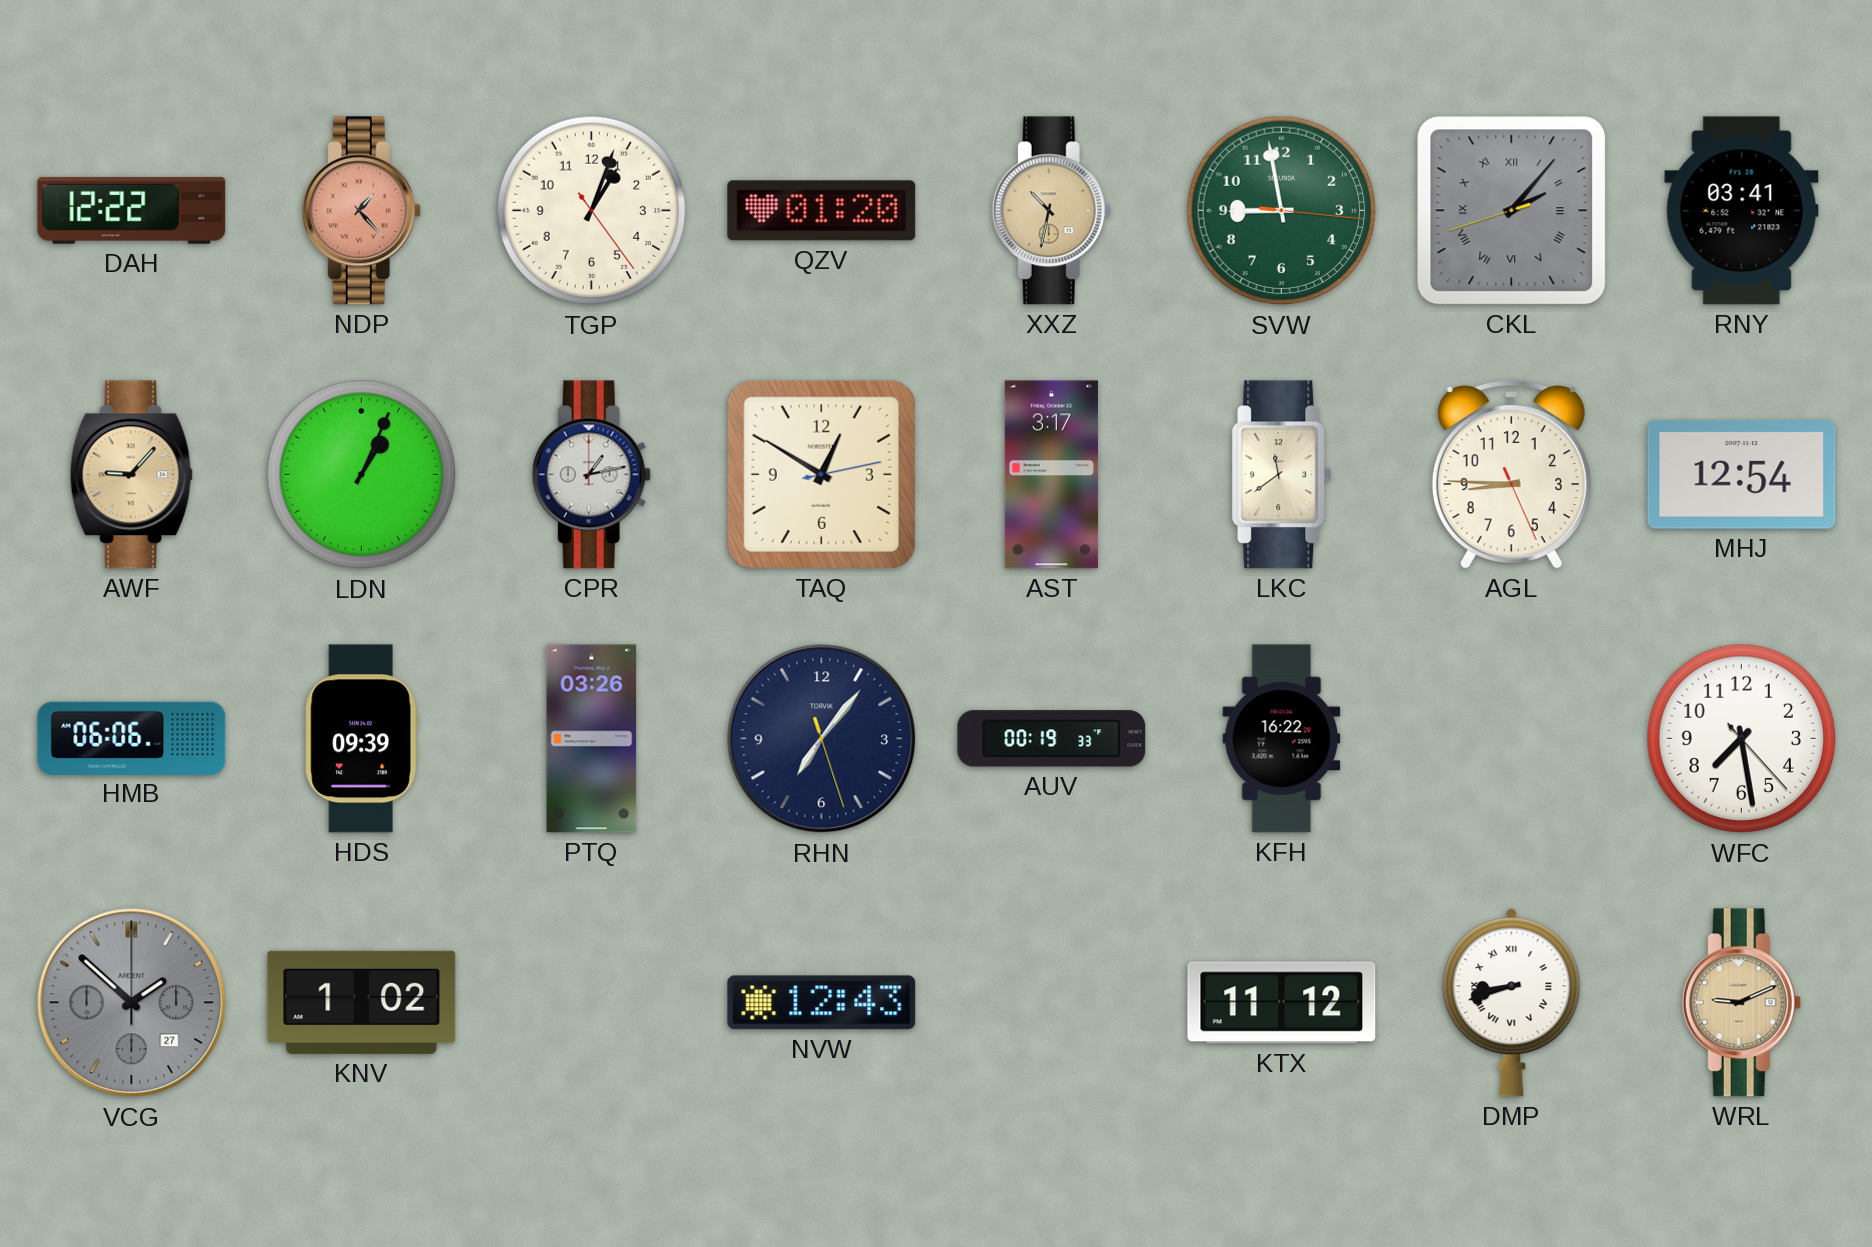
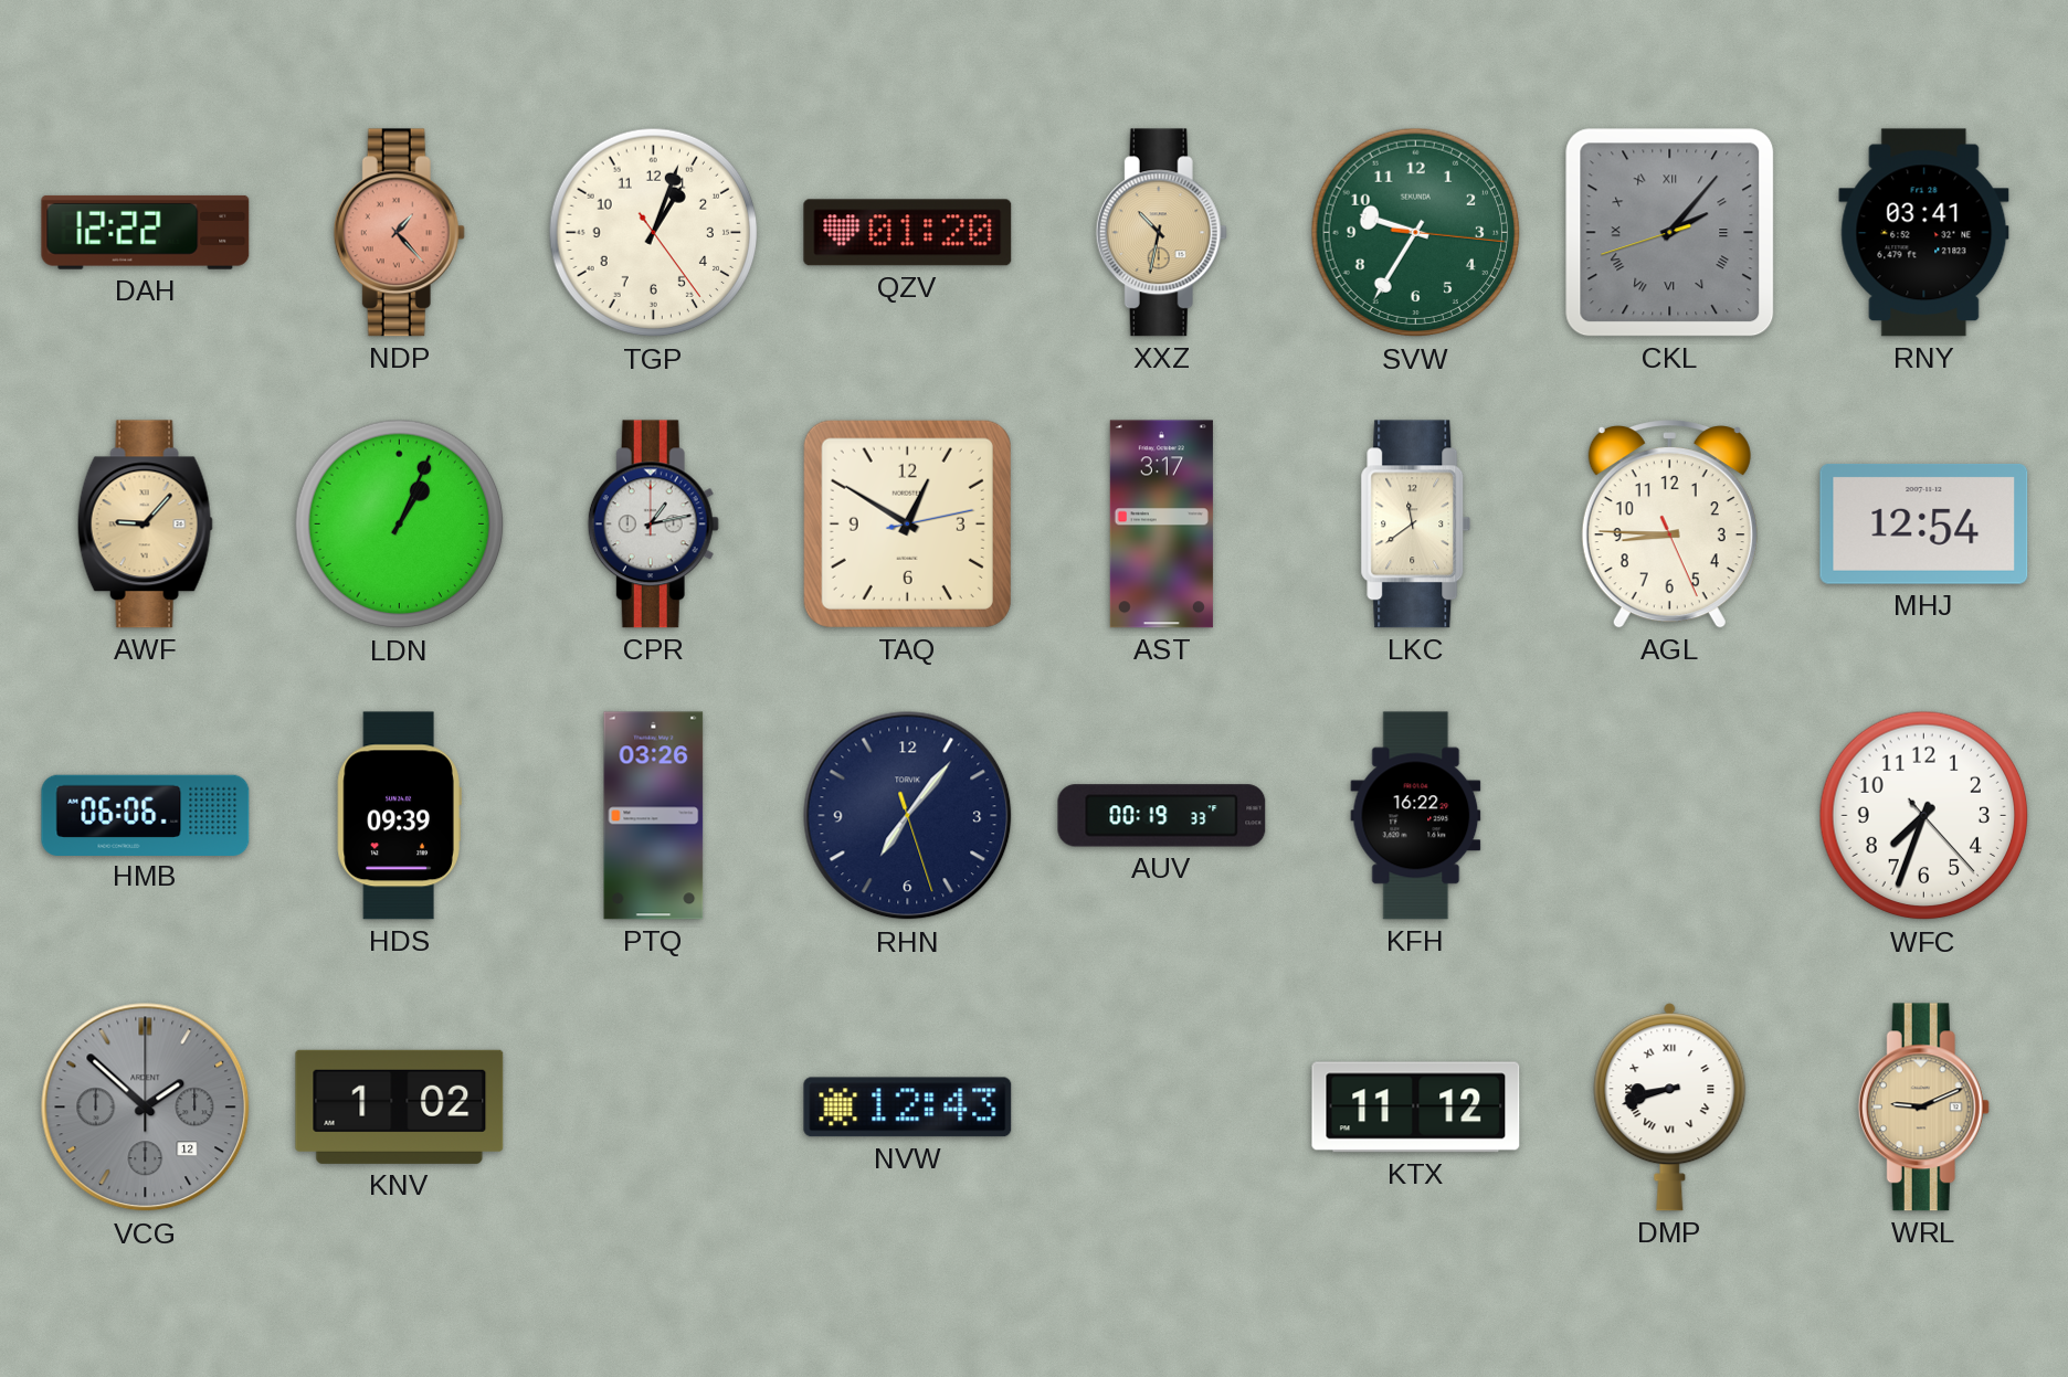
SVW: 8:58 -> 9:35 (1416, 233)
WFC: 7:28 -> 7:33 (1924, 816)
VCG date: 27 -> 12 (146, 1108)
